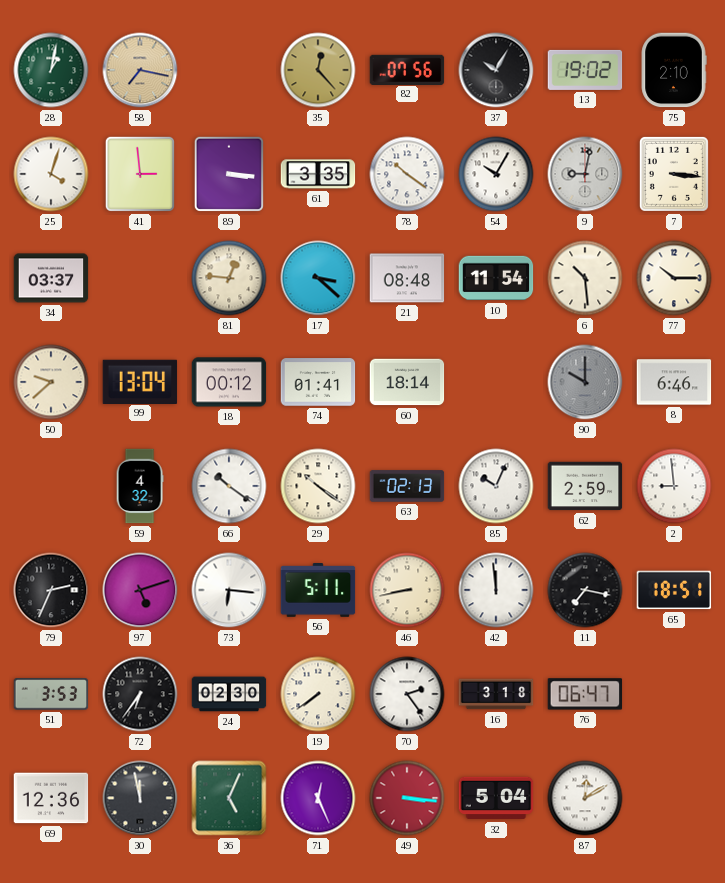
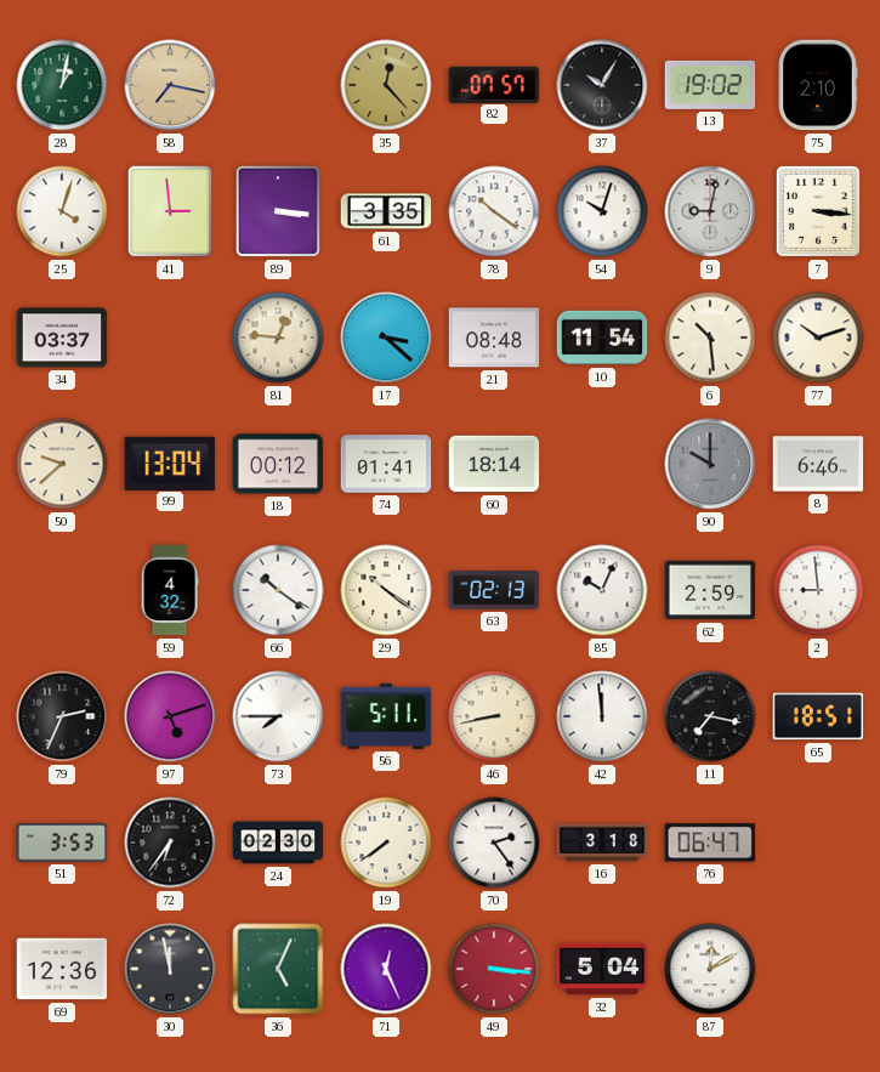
82: 07:56 -> 07:57 (494, 84)
54: 10:05 -> 10:03 (602, 211)
77: 10:15 -> 10:12 (818, 338)
73: 6:16 -> 7:45 (278, 716)
